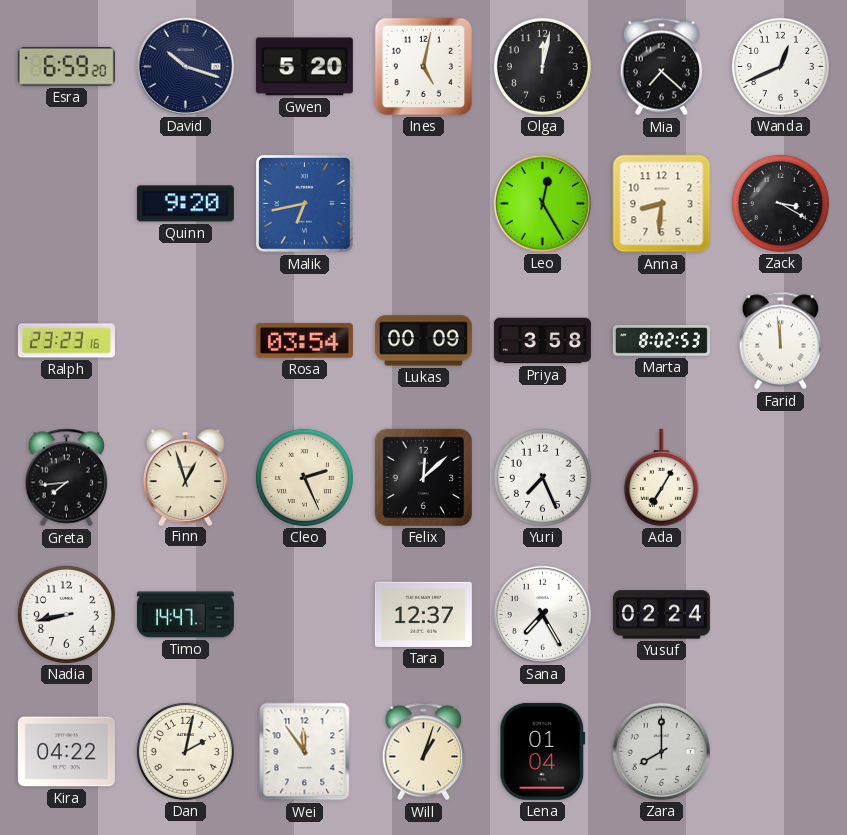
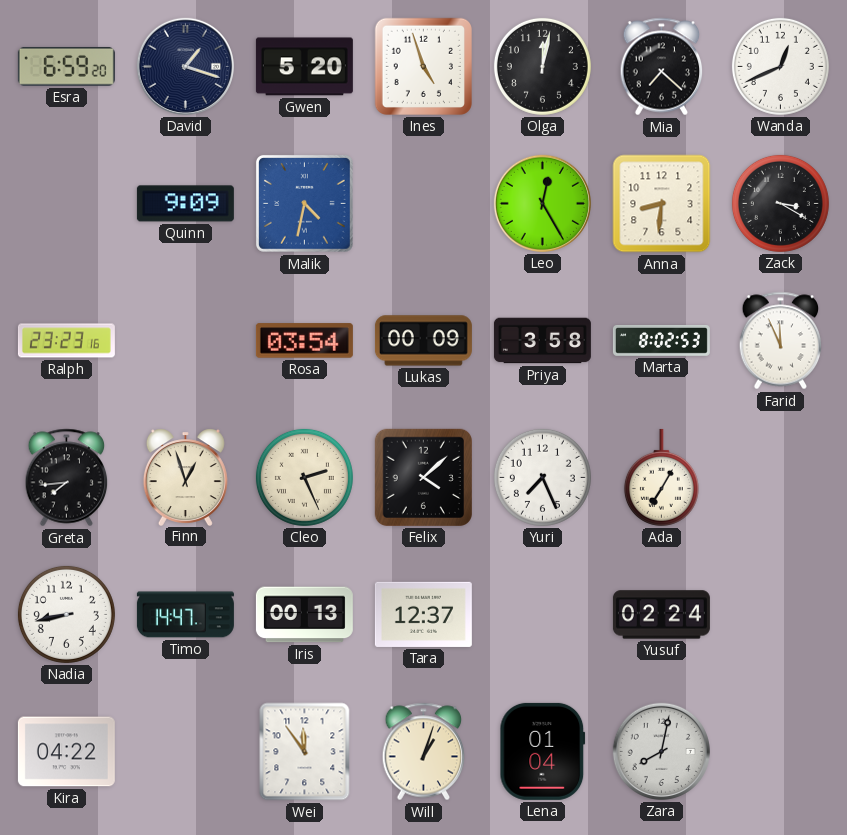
David: 10:18 -> 1:18 (185, 66)
Ines: 5:02 -> 4:57 (423, 66)
Quinn: 9:20 -> 9:09 (185, 204)
Malik: 6:43 -> 4:32 (304, 203)
Farid: 11:59 -> 11:56 (781, 341)
Felix: 12:08 -> 4:08 (423, 477)
Iris: none -> 00:13 (304, 615)
Sana: 7:25 -> none (542, 614)
Dan: 2:02 -> none (185, 751)
Zara: 8:00 -> 8:02 (661, 751)
